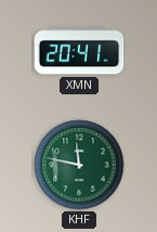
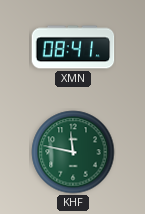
XMN: 20:41 -> 08:41 (73, 47)
